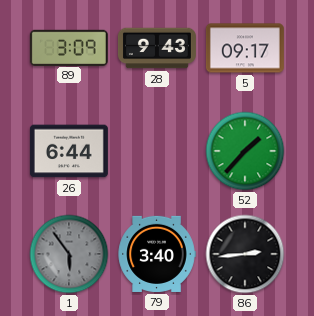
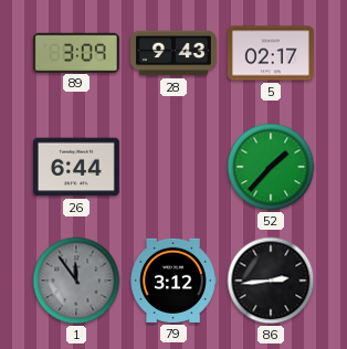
5: 09:17 -> 02:17 (271, 53)
1: 5:54 -> 11:54 (76, 281)
79: 3:40 -> 3:12 (173, 281)
